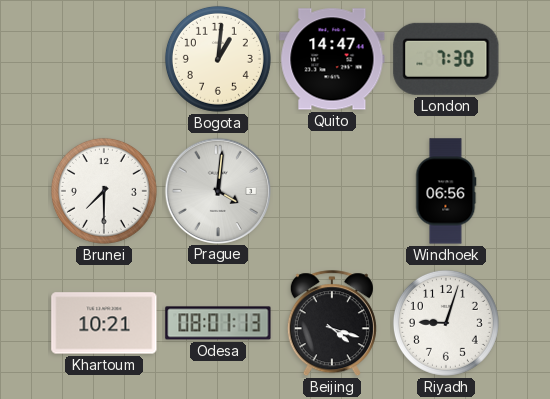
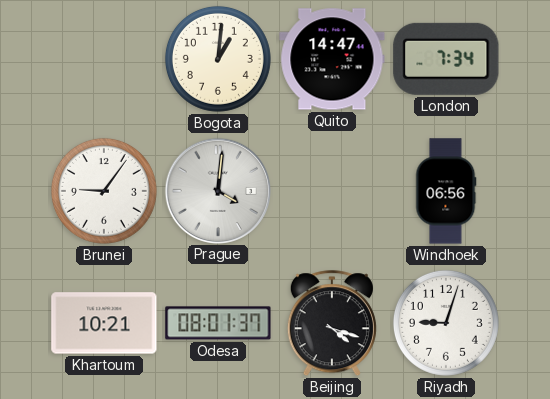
London: 7:30 -> 7:34 (446, 59)
Brunei: 7:30 -> 9:06 (104, 191)
Odesa: 08:01:13 -> 08:01:37 (218, 323)
